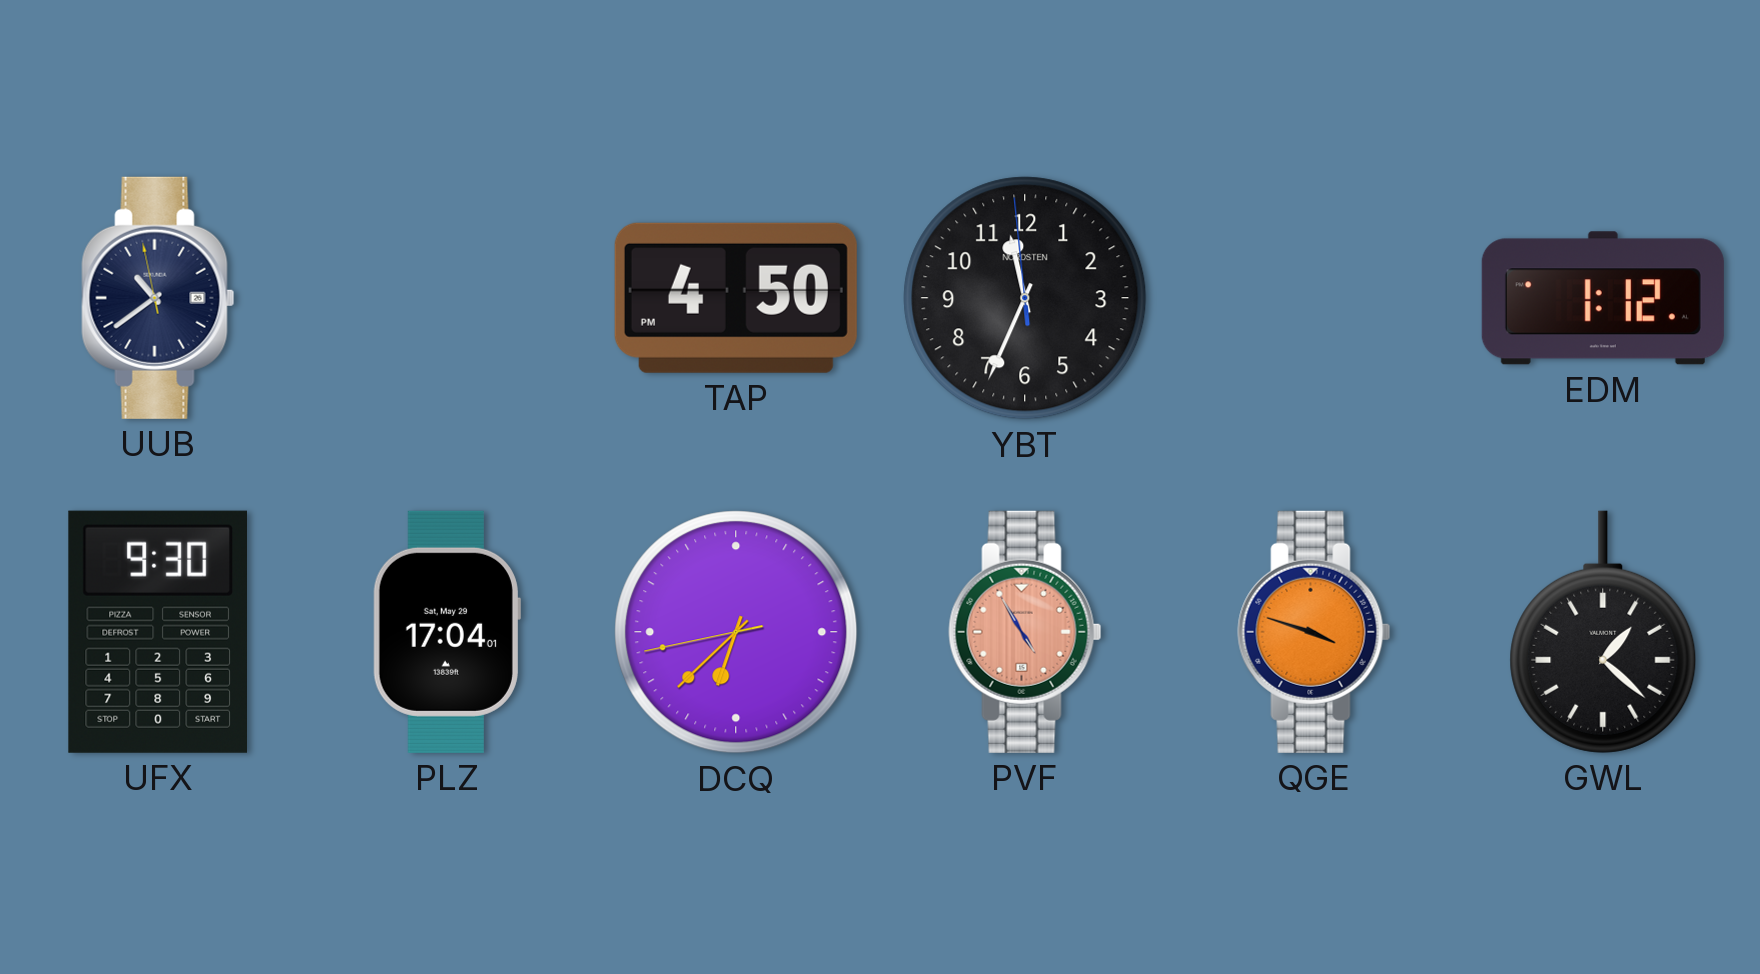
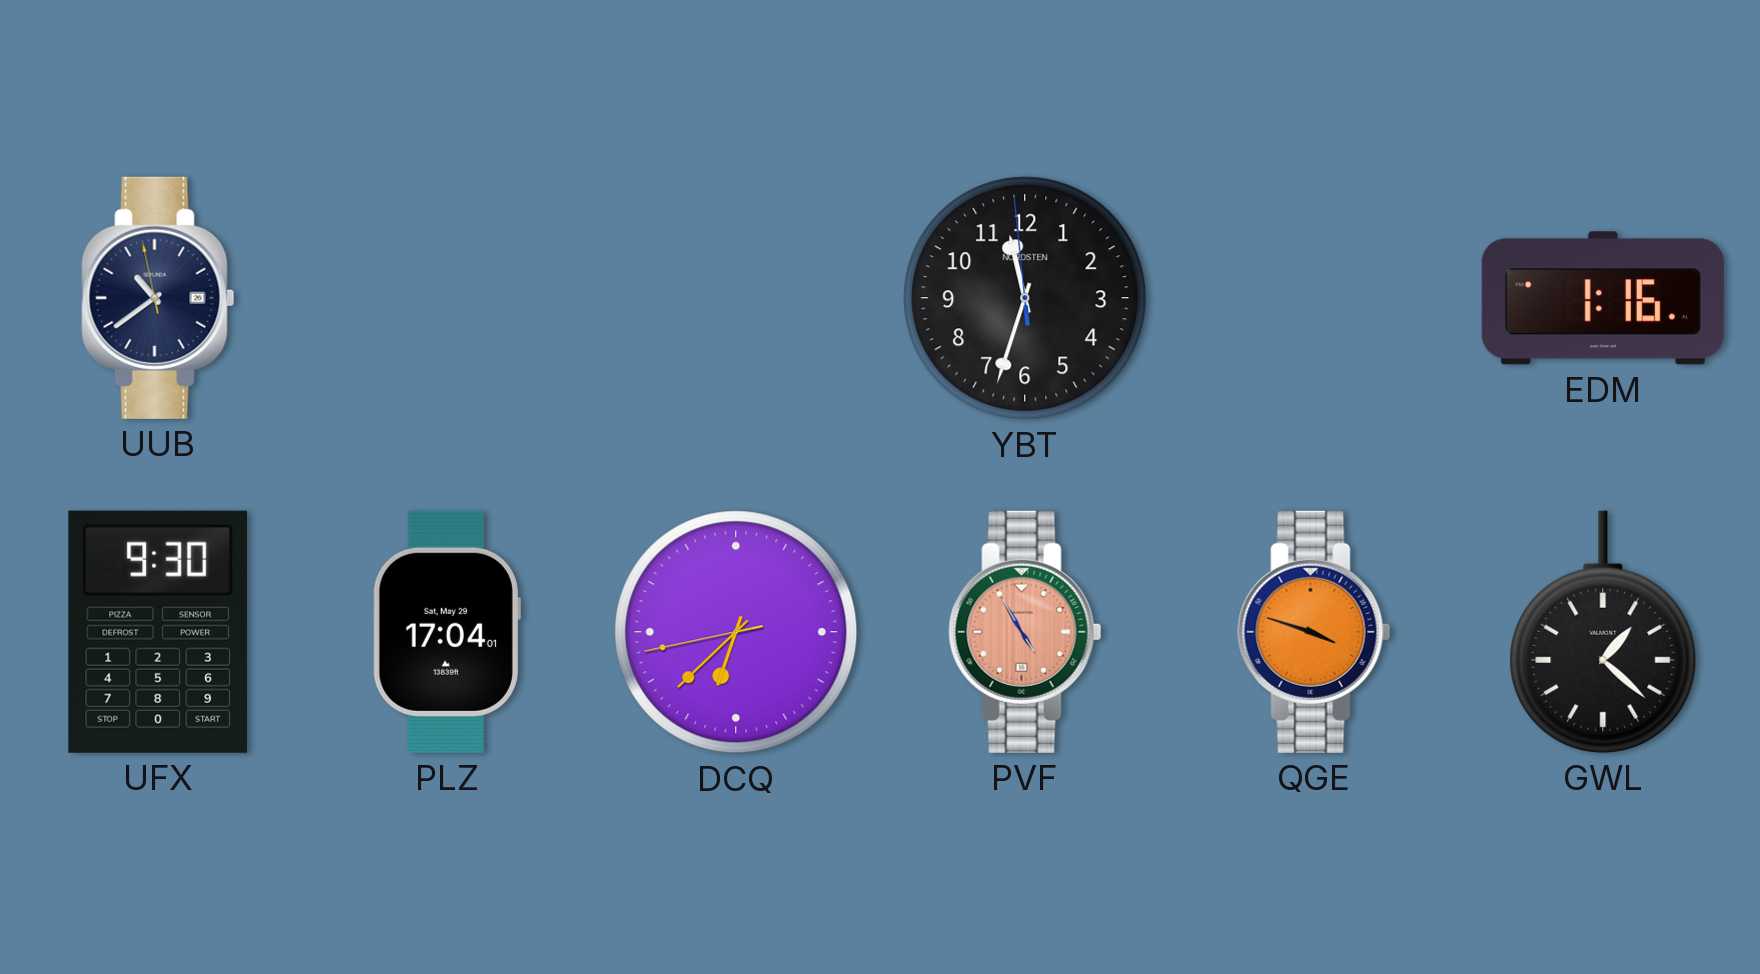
TAP: 4:50 -> none (736, 298)
YBT: 11:33 -> 11:32 (1025, 298)
EDM: 1:12 -> 1:16 (1603, 298)
